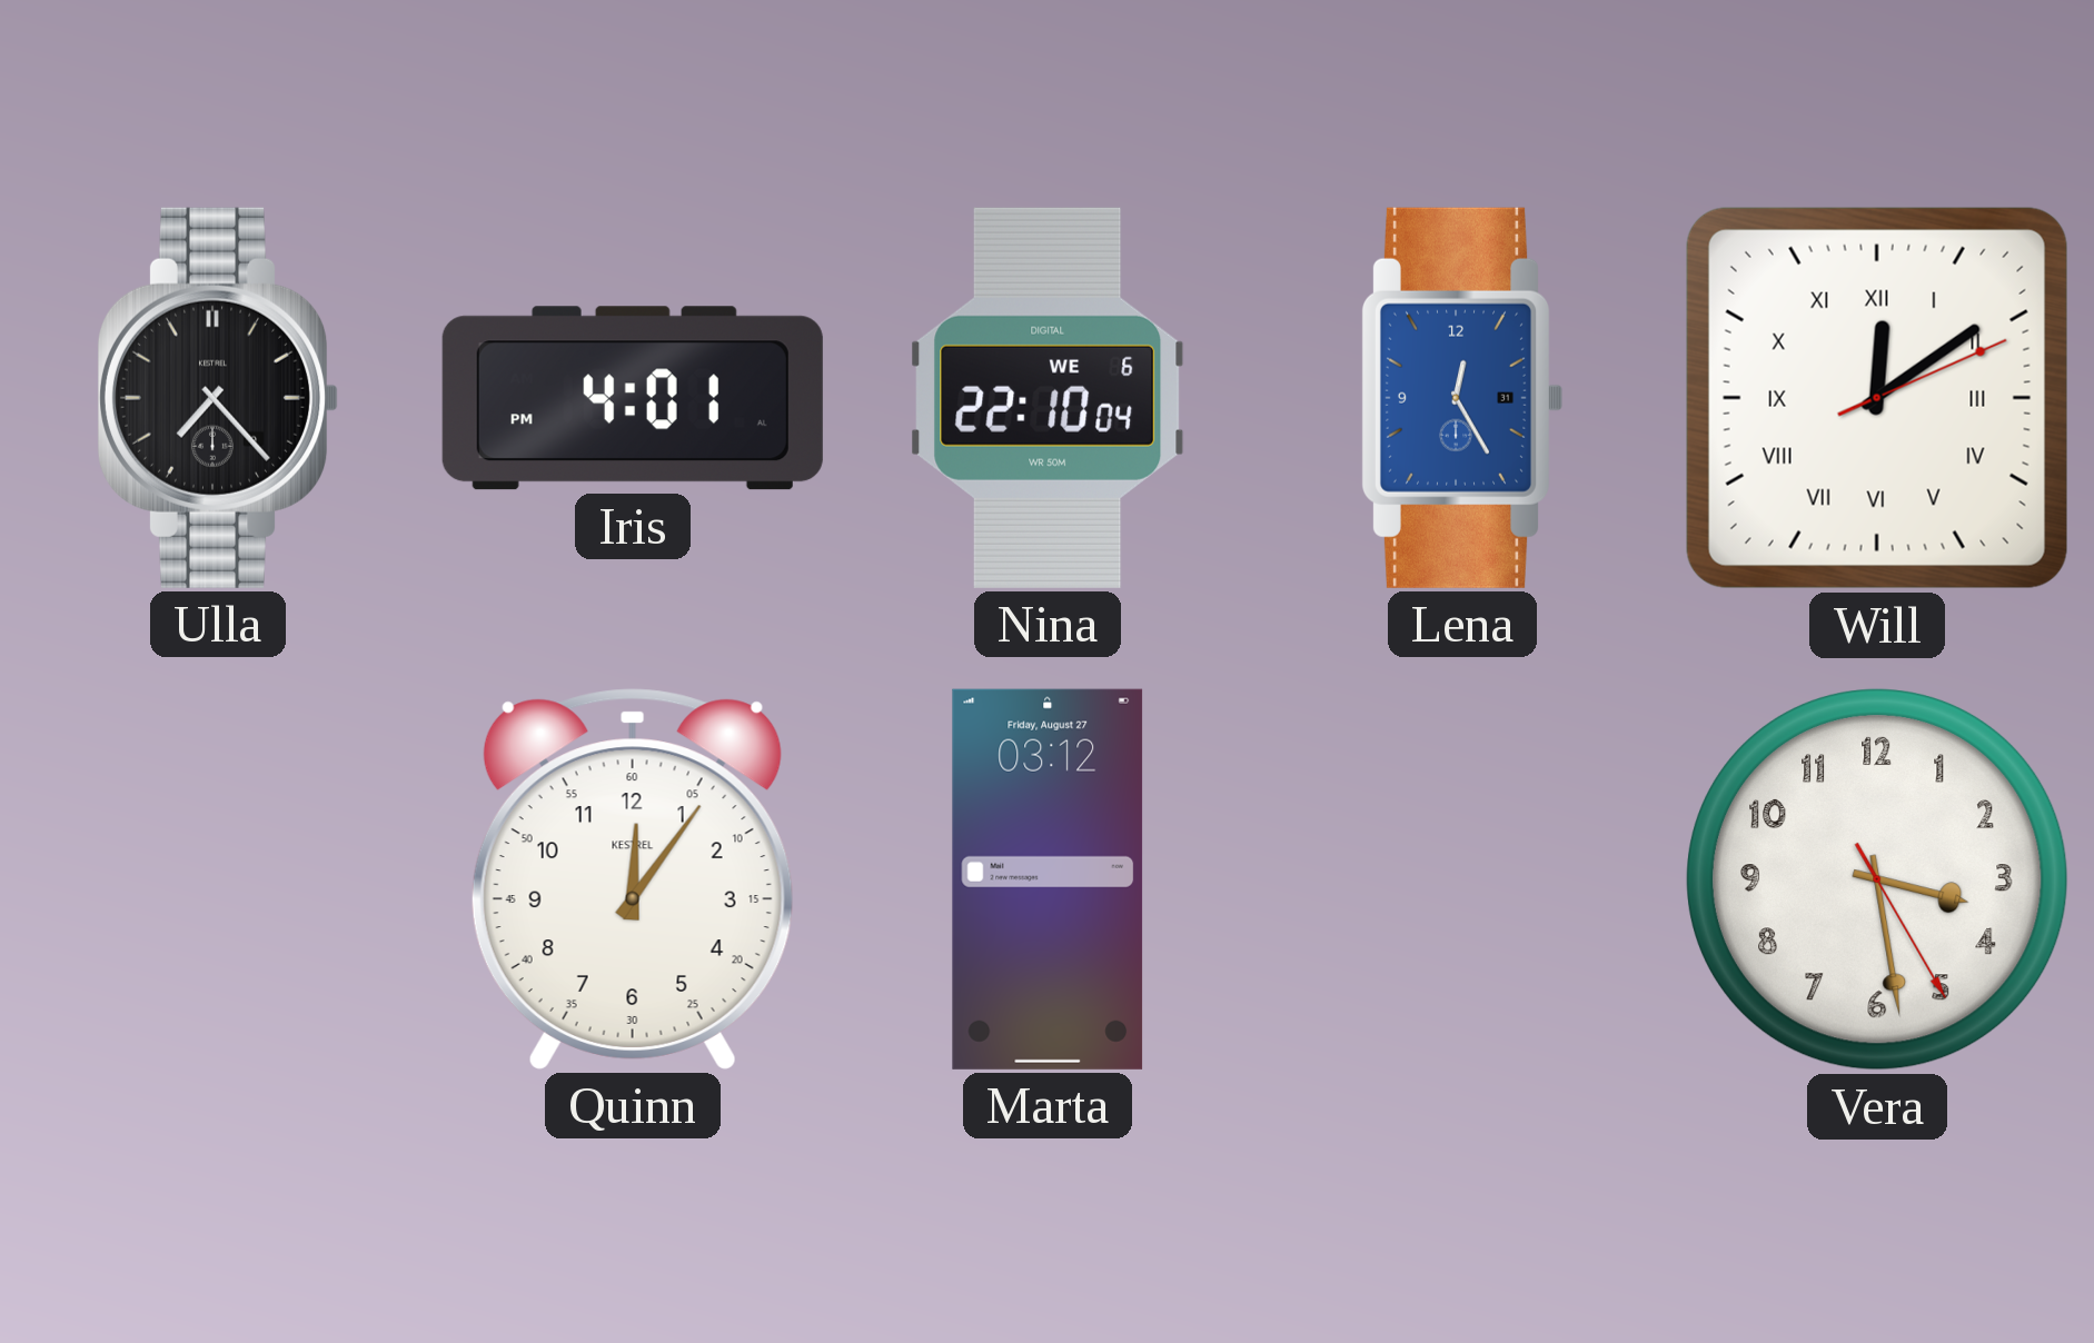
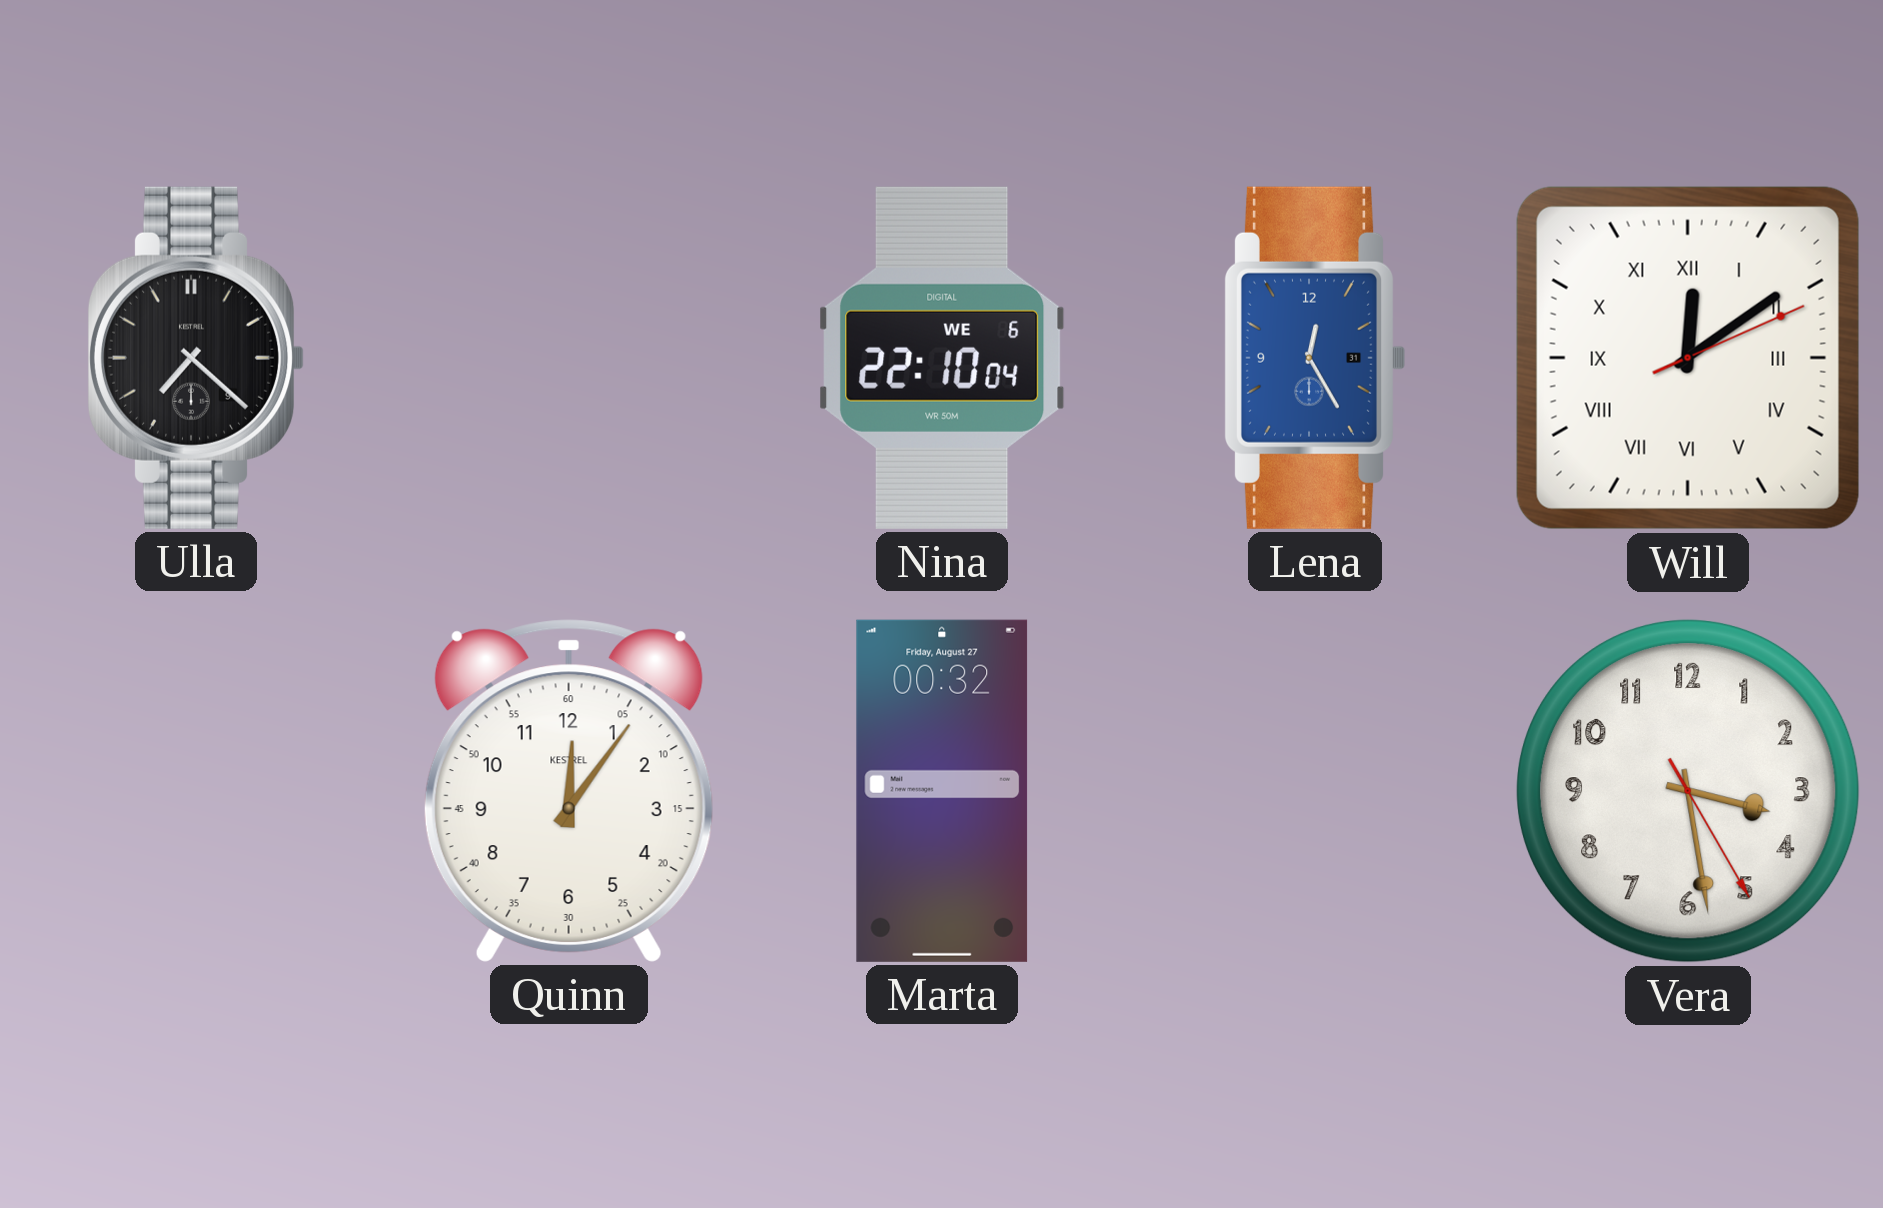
Ulla: 7:23 -> 7:22 (196, 358)
Iris: 4:01 -> none (633, 398)
Marta: 03:12 -> 00:32 (942, 791)
